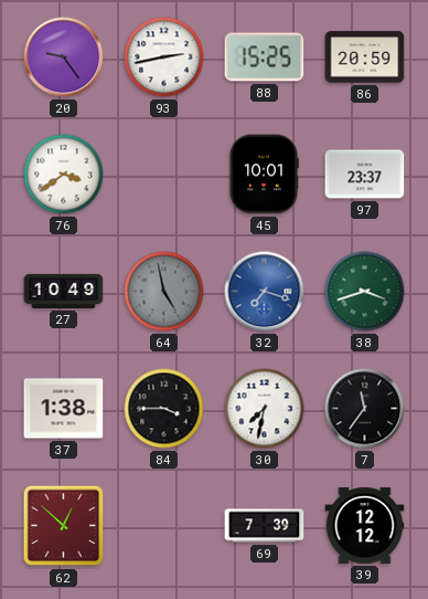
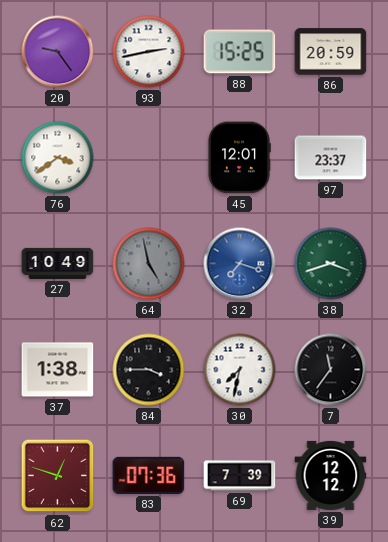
45: 10:01 -> 12:01 (239, 158)
62: 12:52 -> 12:48 (58, 476)
83: none -> 07:36 (149, 475)
